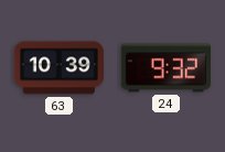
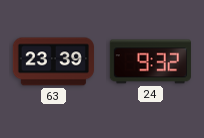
63: 10:39 -> 23:39 (53, 62)
